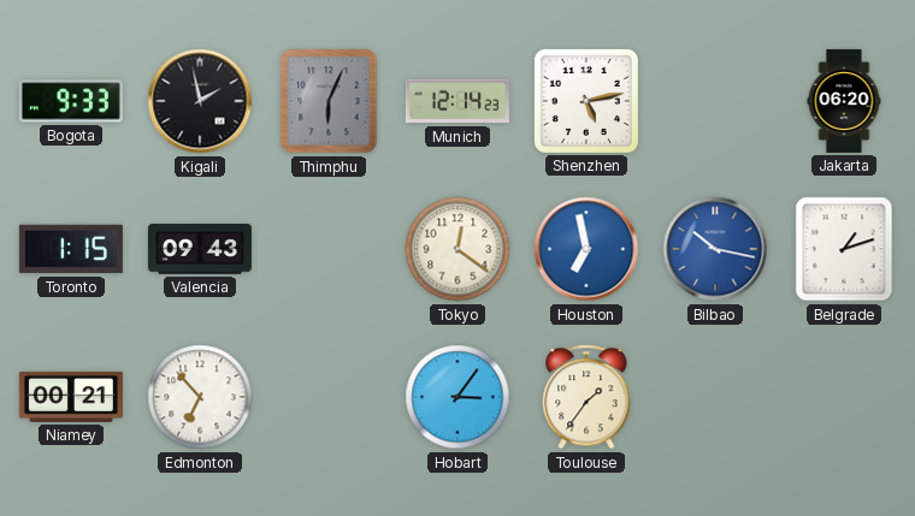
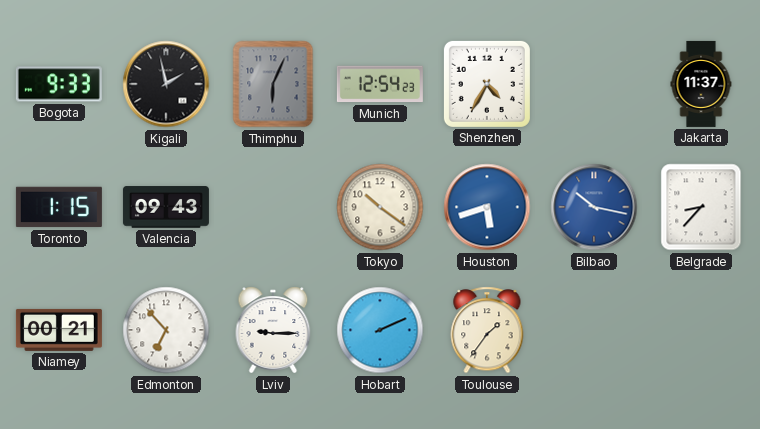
Munich: 12:14 -> 12:54 (380, 84)
Shenzhen: 5:13 -> 4:35 (487, 84)
Jakarta: 06:20 -> 11:37 (701, 84)
Tokyo: 12:21 -> 10:21 (380, 207)
Houston: 6:58 -> 5:42 (487, 207)
Belgrade: 1:12 -> 8:37 (701, 207)
Lviv: none -> 9:15 (273, 330)
Hobart: 3:06 -> 2:11 (380, 330)
